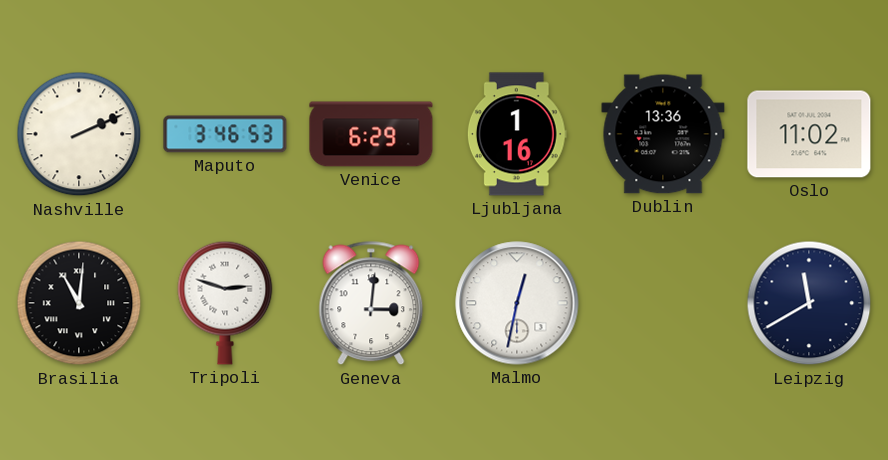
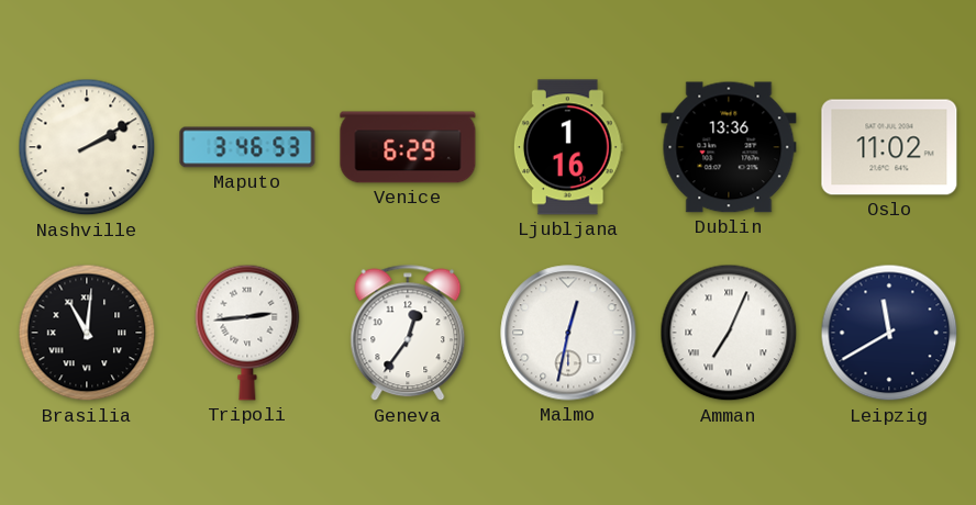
Nashville: 2:11 -> 2:10 (87, 147)
Tripoli: 2:48 -> 2:44 (247, 333)
Geneva: 3:01 -> 12:36 (408, 333)
Amman: none -> 7:04 (729, 333)
